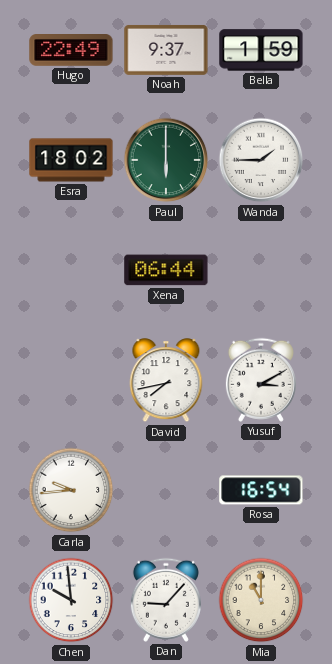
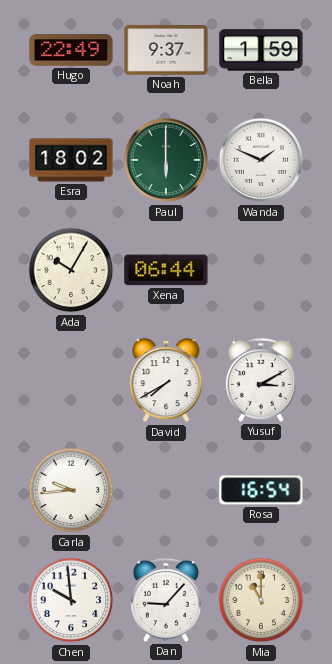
Wanda: 1:45 -> 1:49 (261, 160)
Ada: none -> 10:05 (71, 270)
David: 7:43 -> 7:40 (166, 381)
